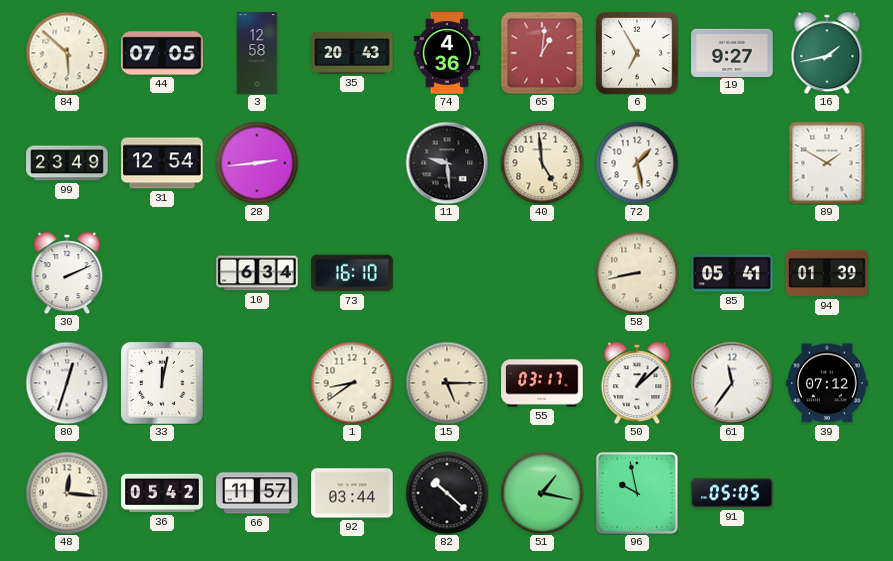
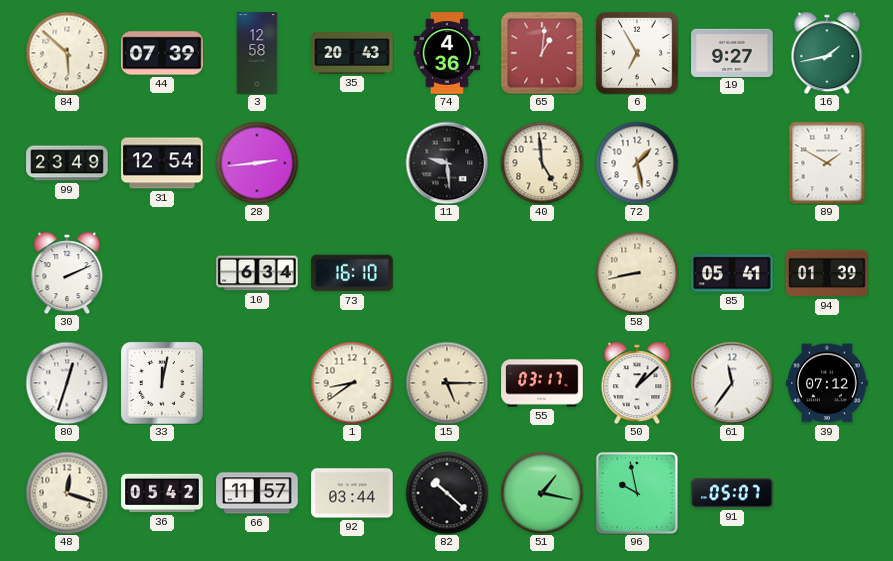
44: 07:05 -> 07:39 (162, 53)
48: 12:16 -> 12:18 (67, 493)
91: 05:05 -> 05:07 (732, 493)
